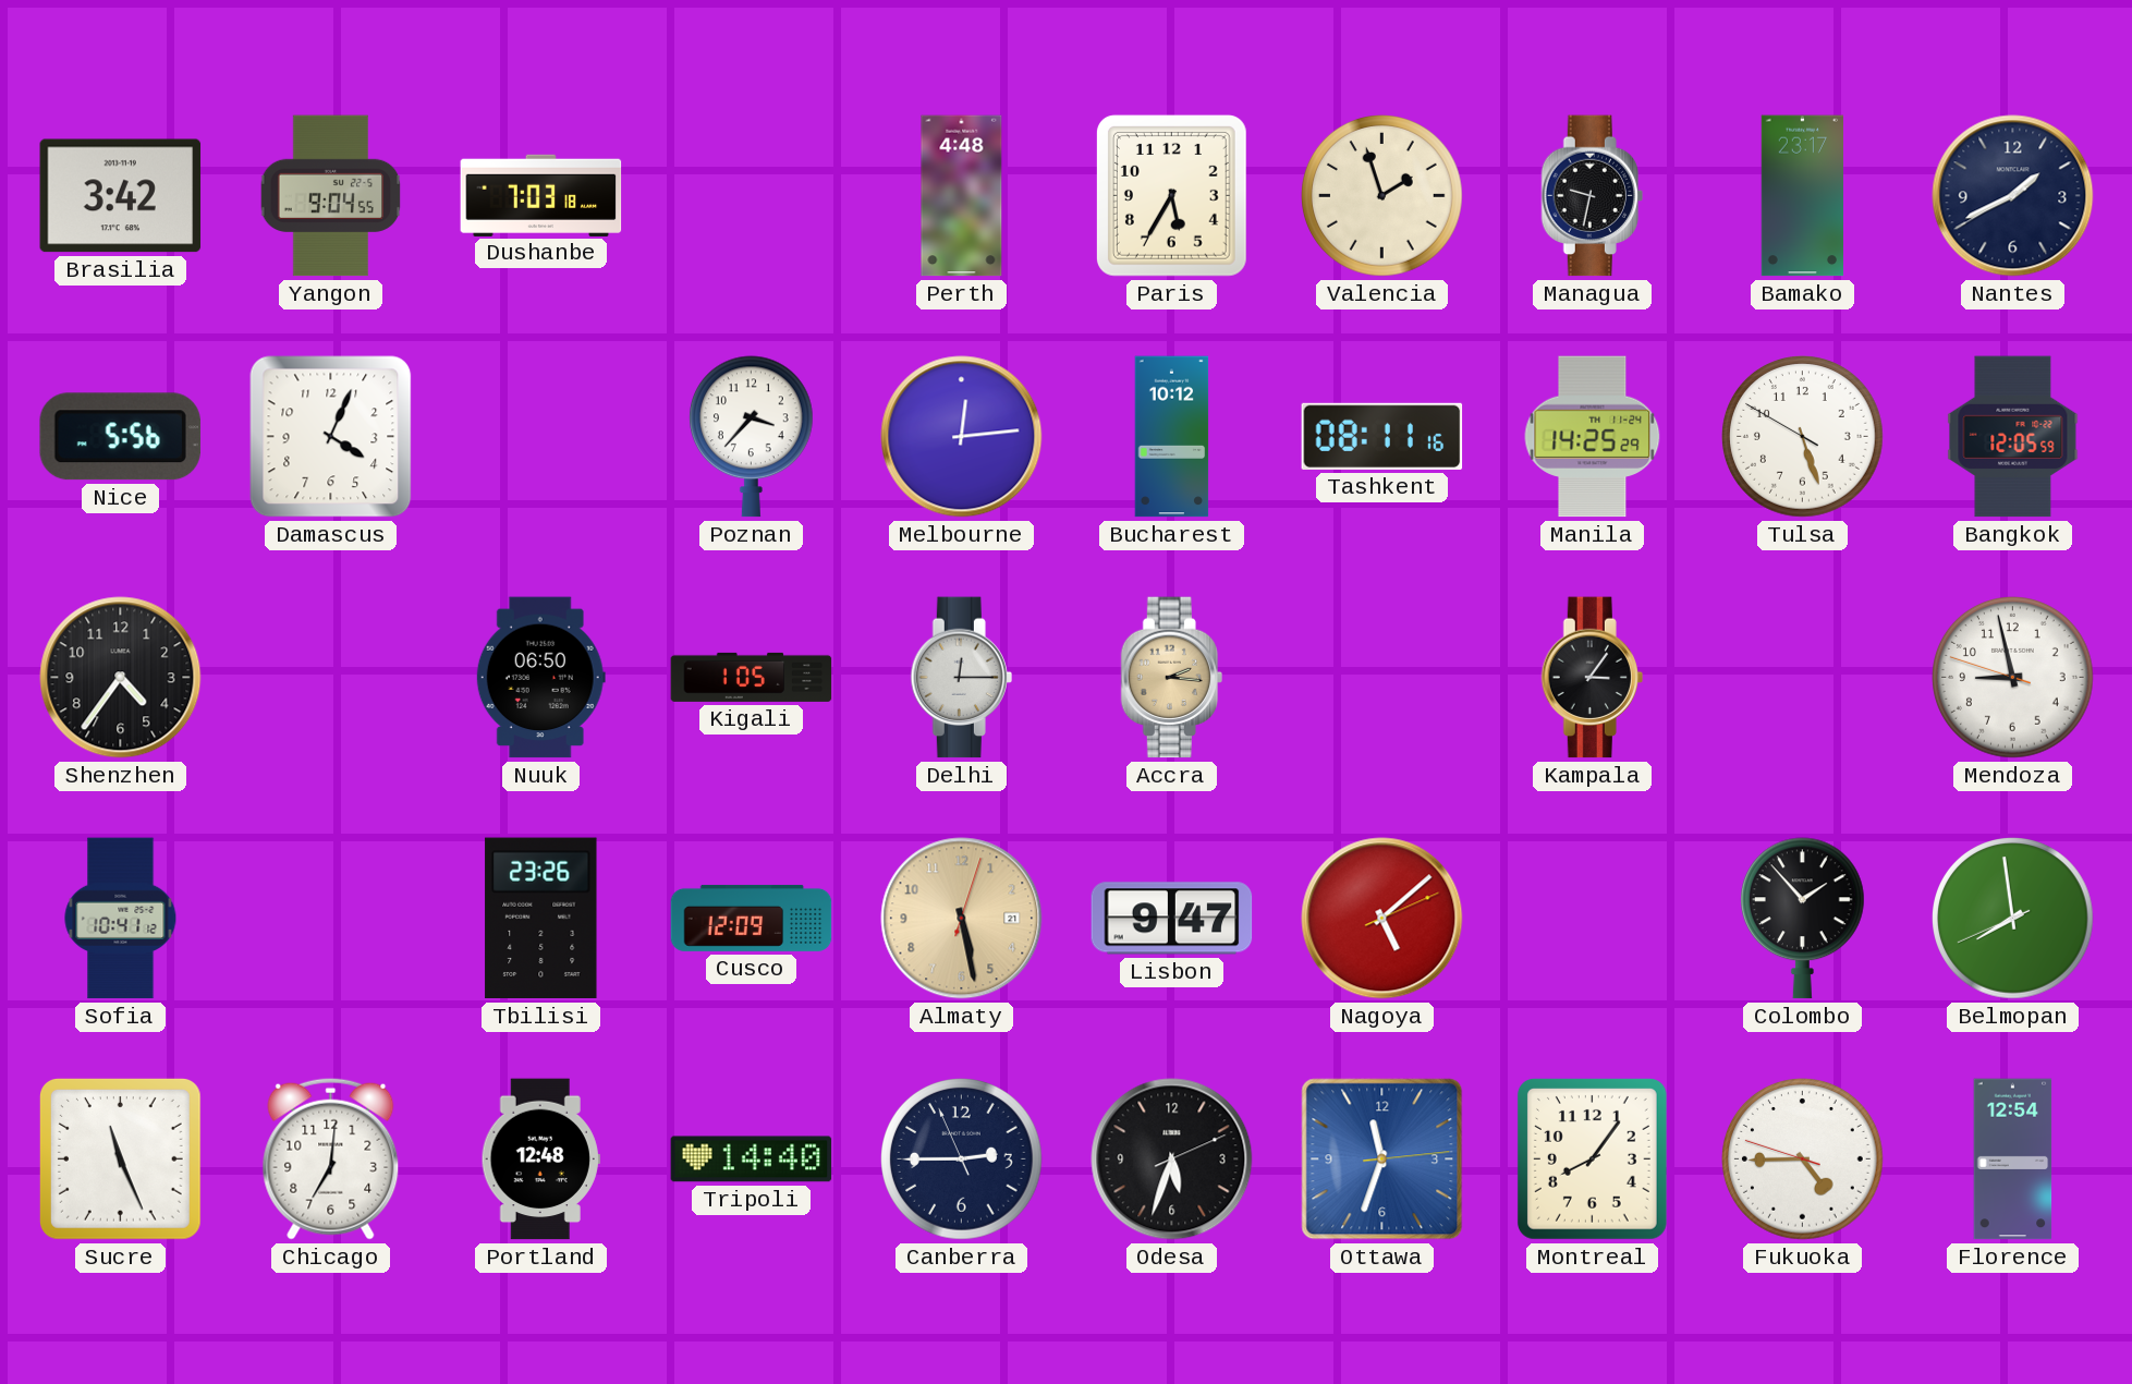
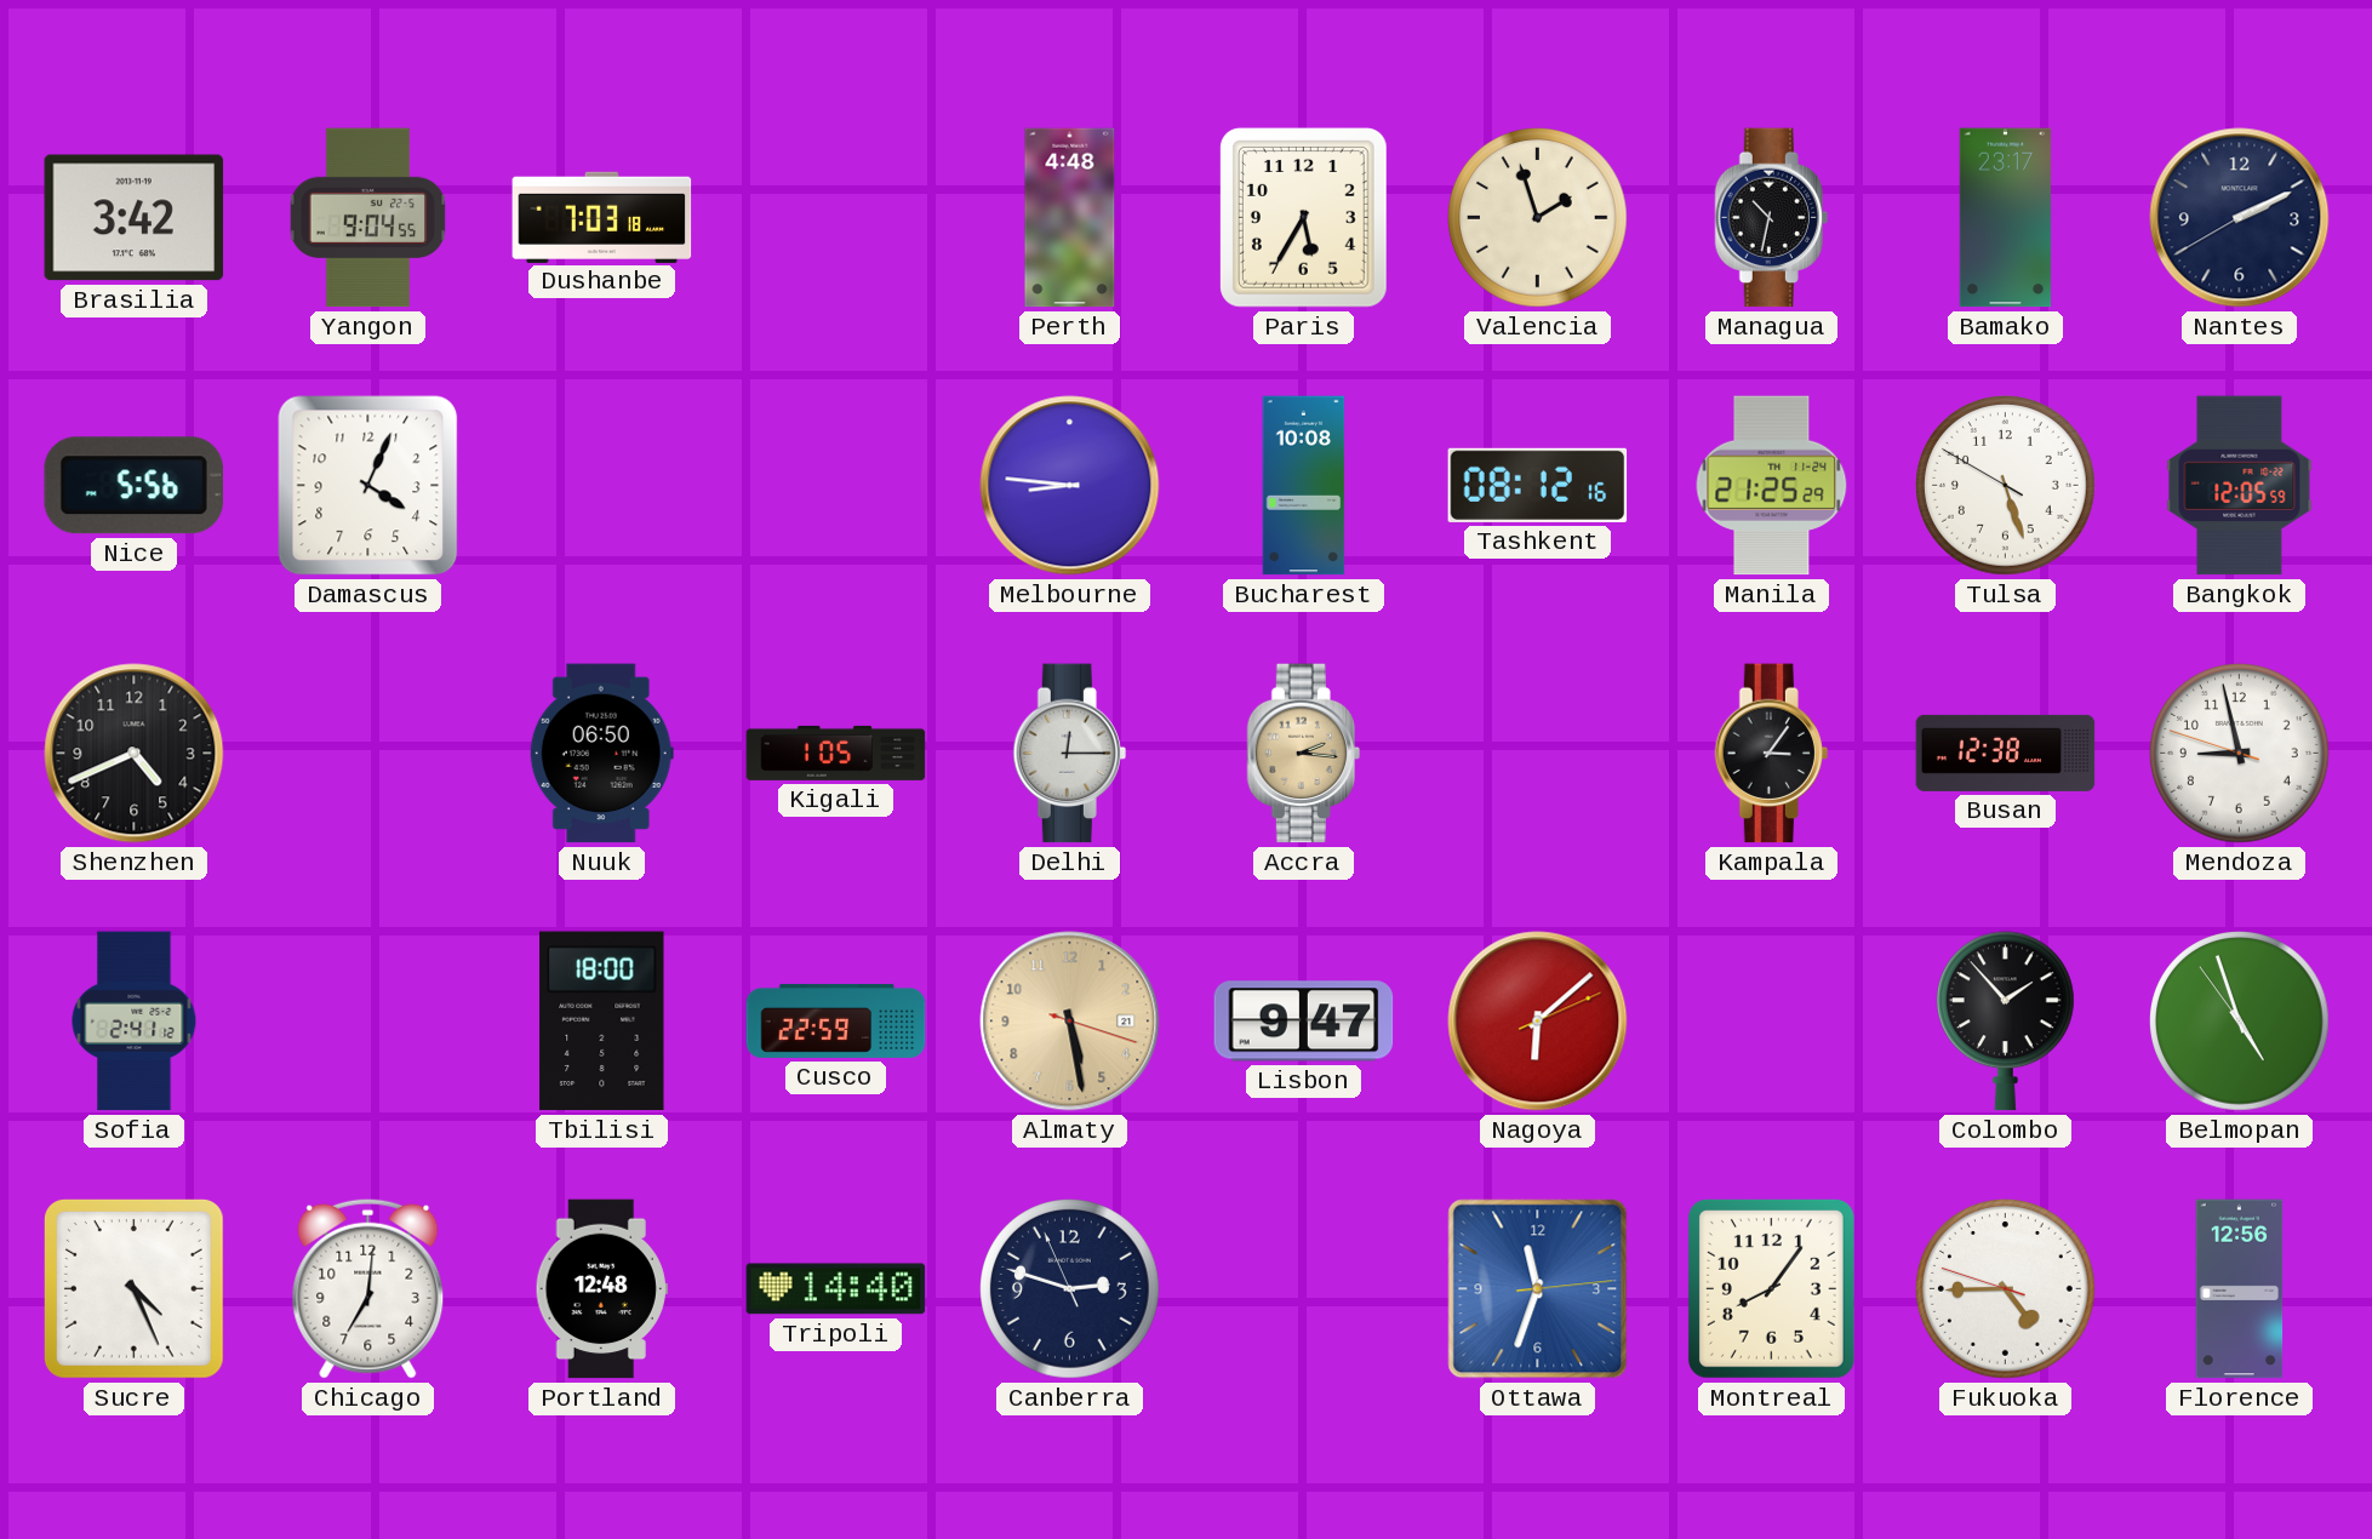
Managua: 9:32 -> 10:32 (1771, 218)
Nantes: 1:40 -> 2:10 (2240, 218)
Poznan: 3:37 -> none (751, 437)
Melbourne: 12:14 -> 8:46 (1070, 486)
Bucharest: 10:12 -> 10:08 (1304, 486)
Tashkent: 08:11 -> 08:12 (1538, 485)
Manila: 14:25 -> 21:25 (1772, 486)
Shenzhen: 4:36 -> 4:41 (135, 754)
Busan: none -> 12:38 (2006, 753)
Sofia: 10:41 -> 2:41 (135, 1022)
Tbilisi: 23:26 -> 18:00 (602, 1022)
Cusco: 12:09 -> 22:59 (836, 1020)
Almaty: 5:28:03 -> 5:28:18 (1070, 1022)
Nagoya: 5:08 -> 6:08 (1538, 1022)
Belmopan: 7:58 -> 4:56 (2240, 1022)
Sucre: 11:26 -> 4:26 (133, 1288)
Canberra: 2:44 -> 2:47 (1070, 1289)
Odesa: 5:33 -> none (1172, 1160)
Florence: 12:54 -> 12:56 (2240, 1289)
